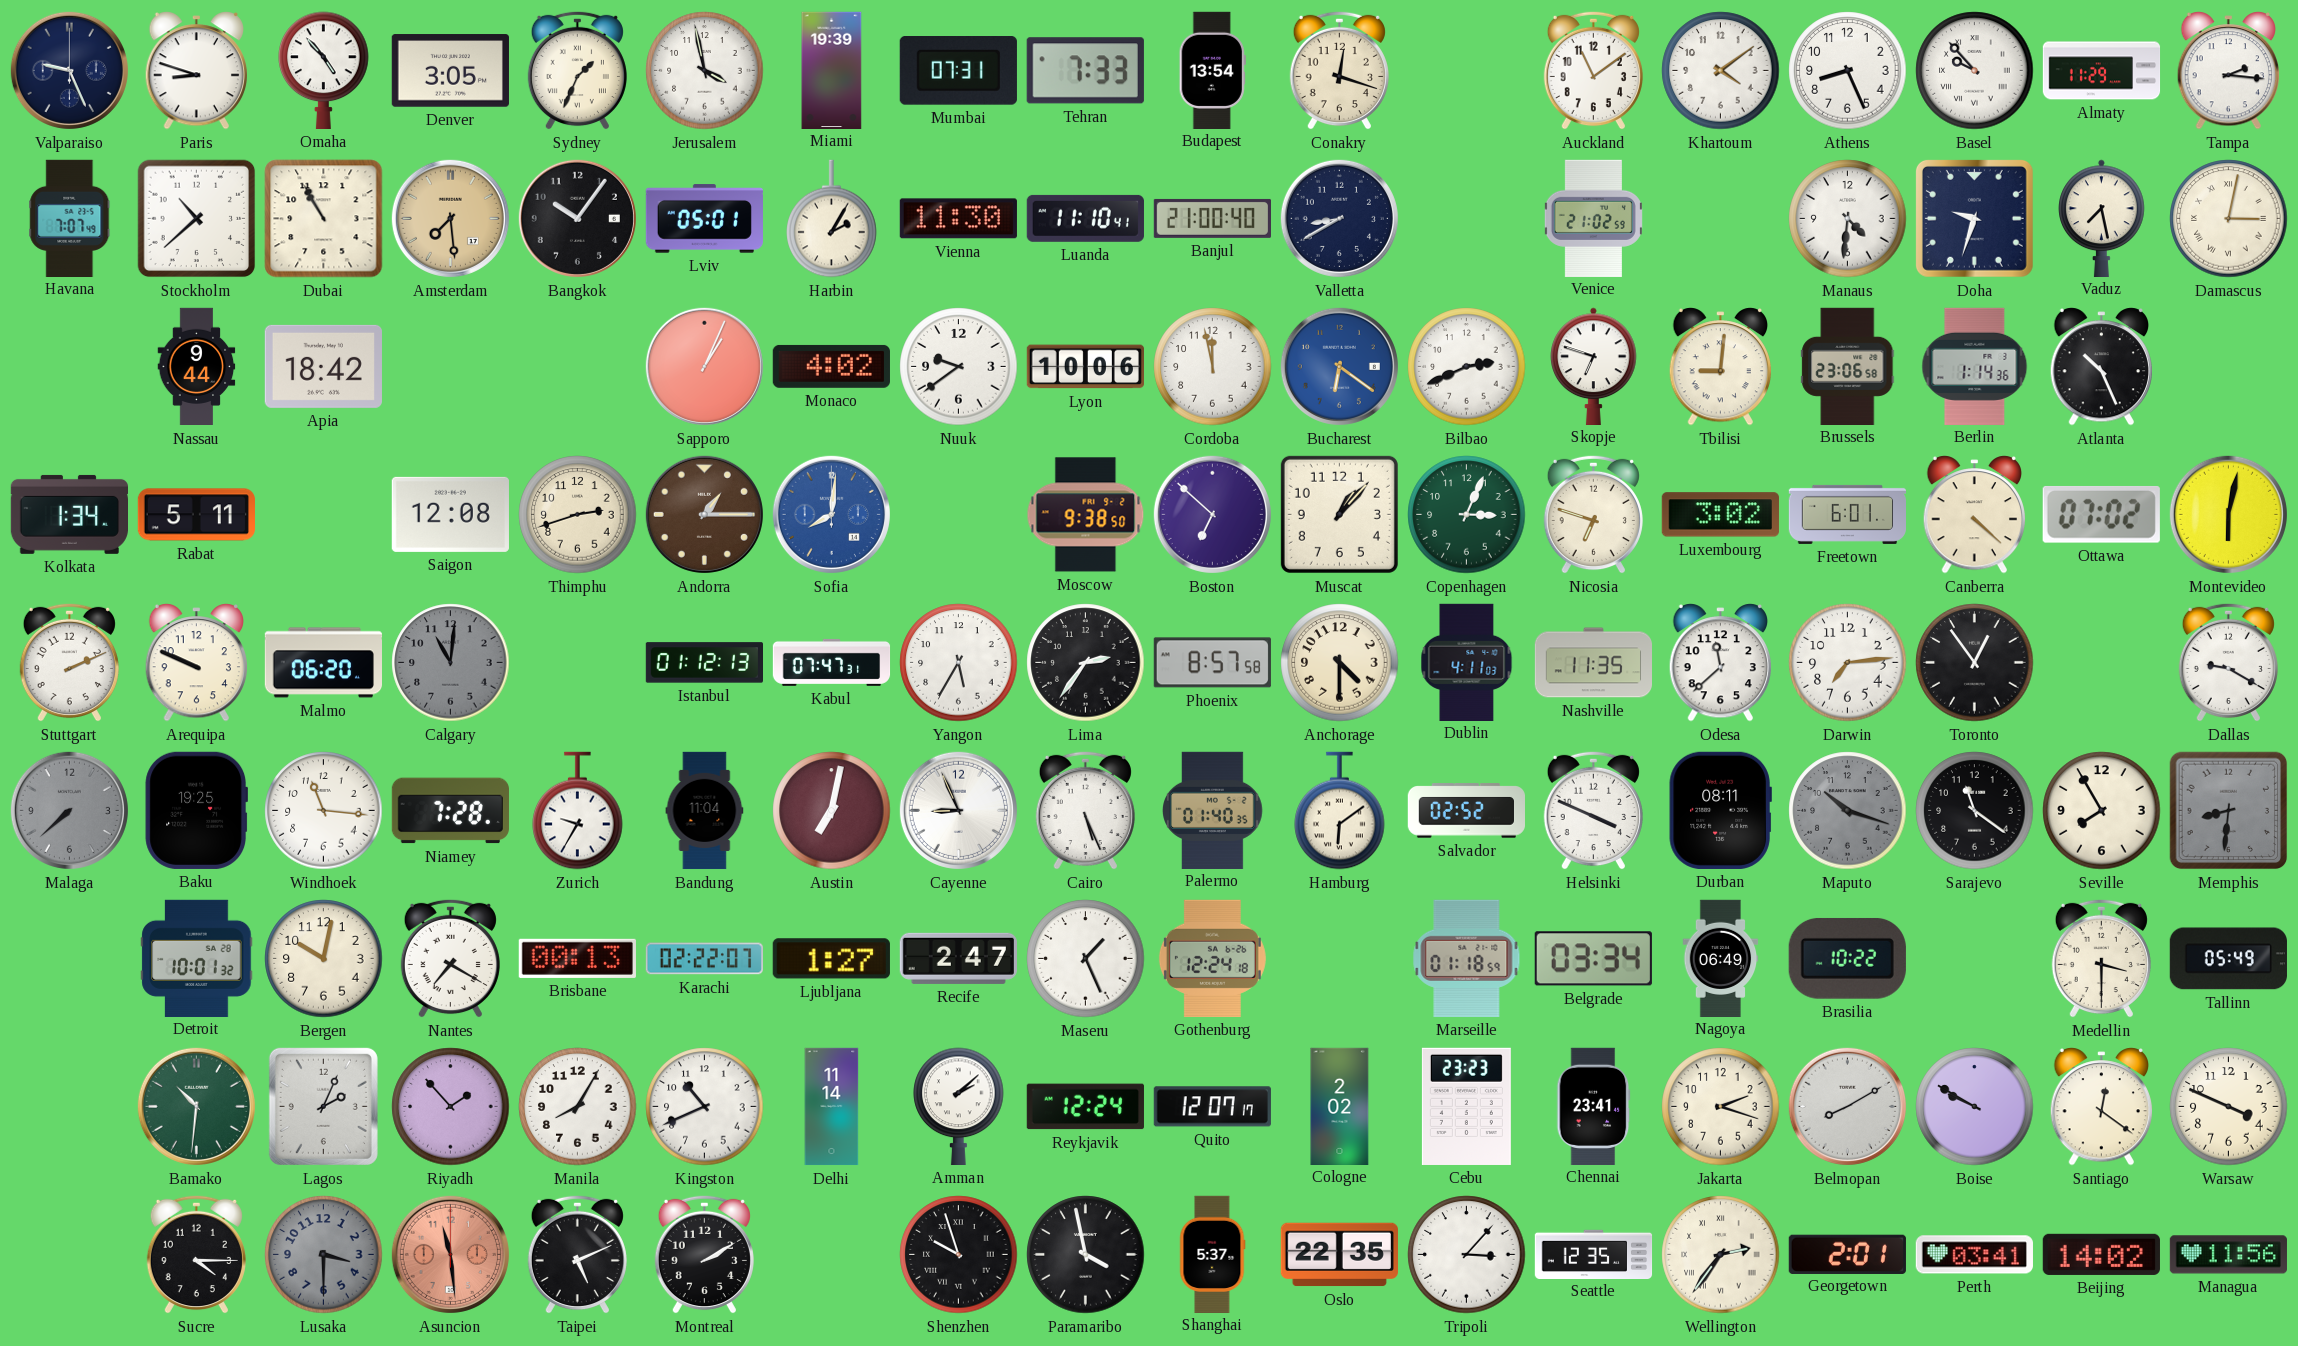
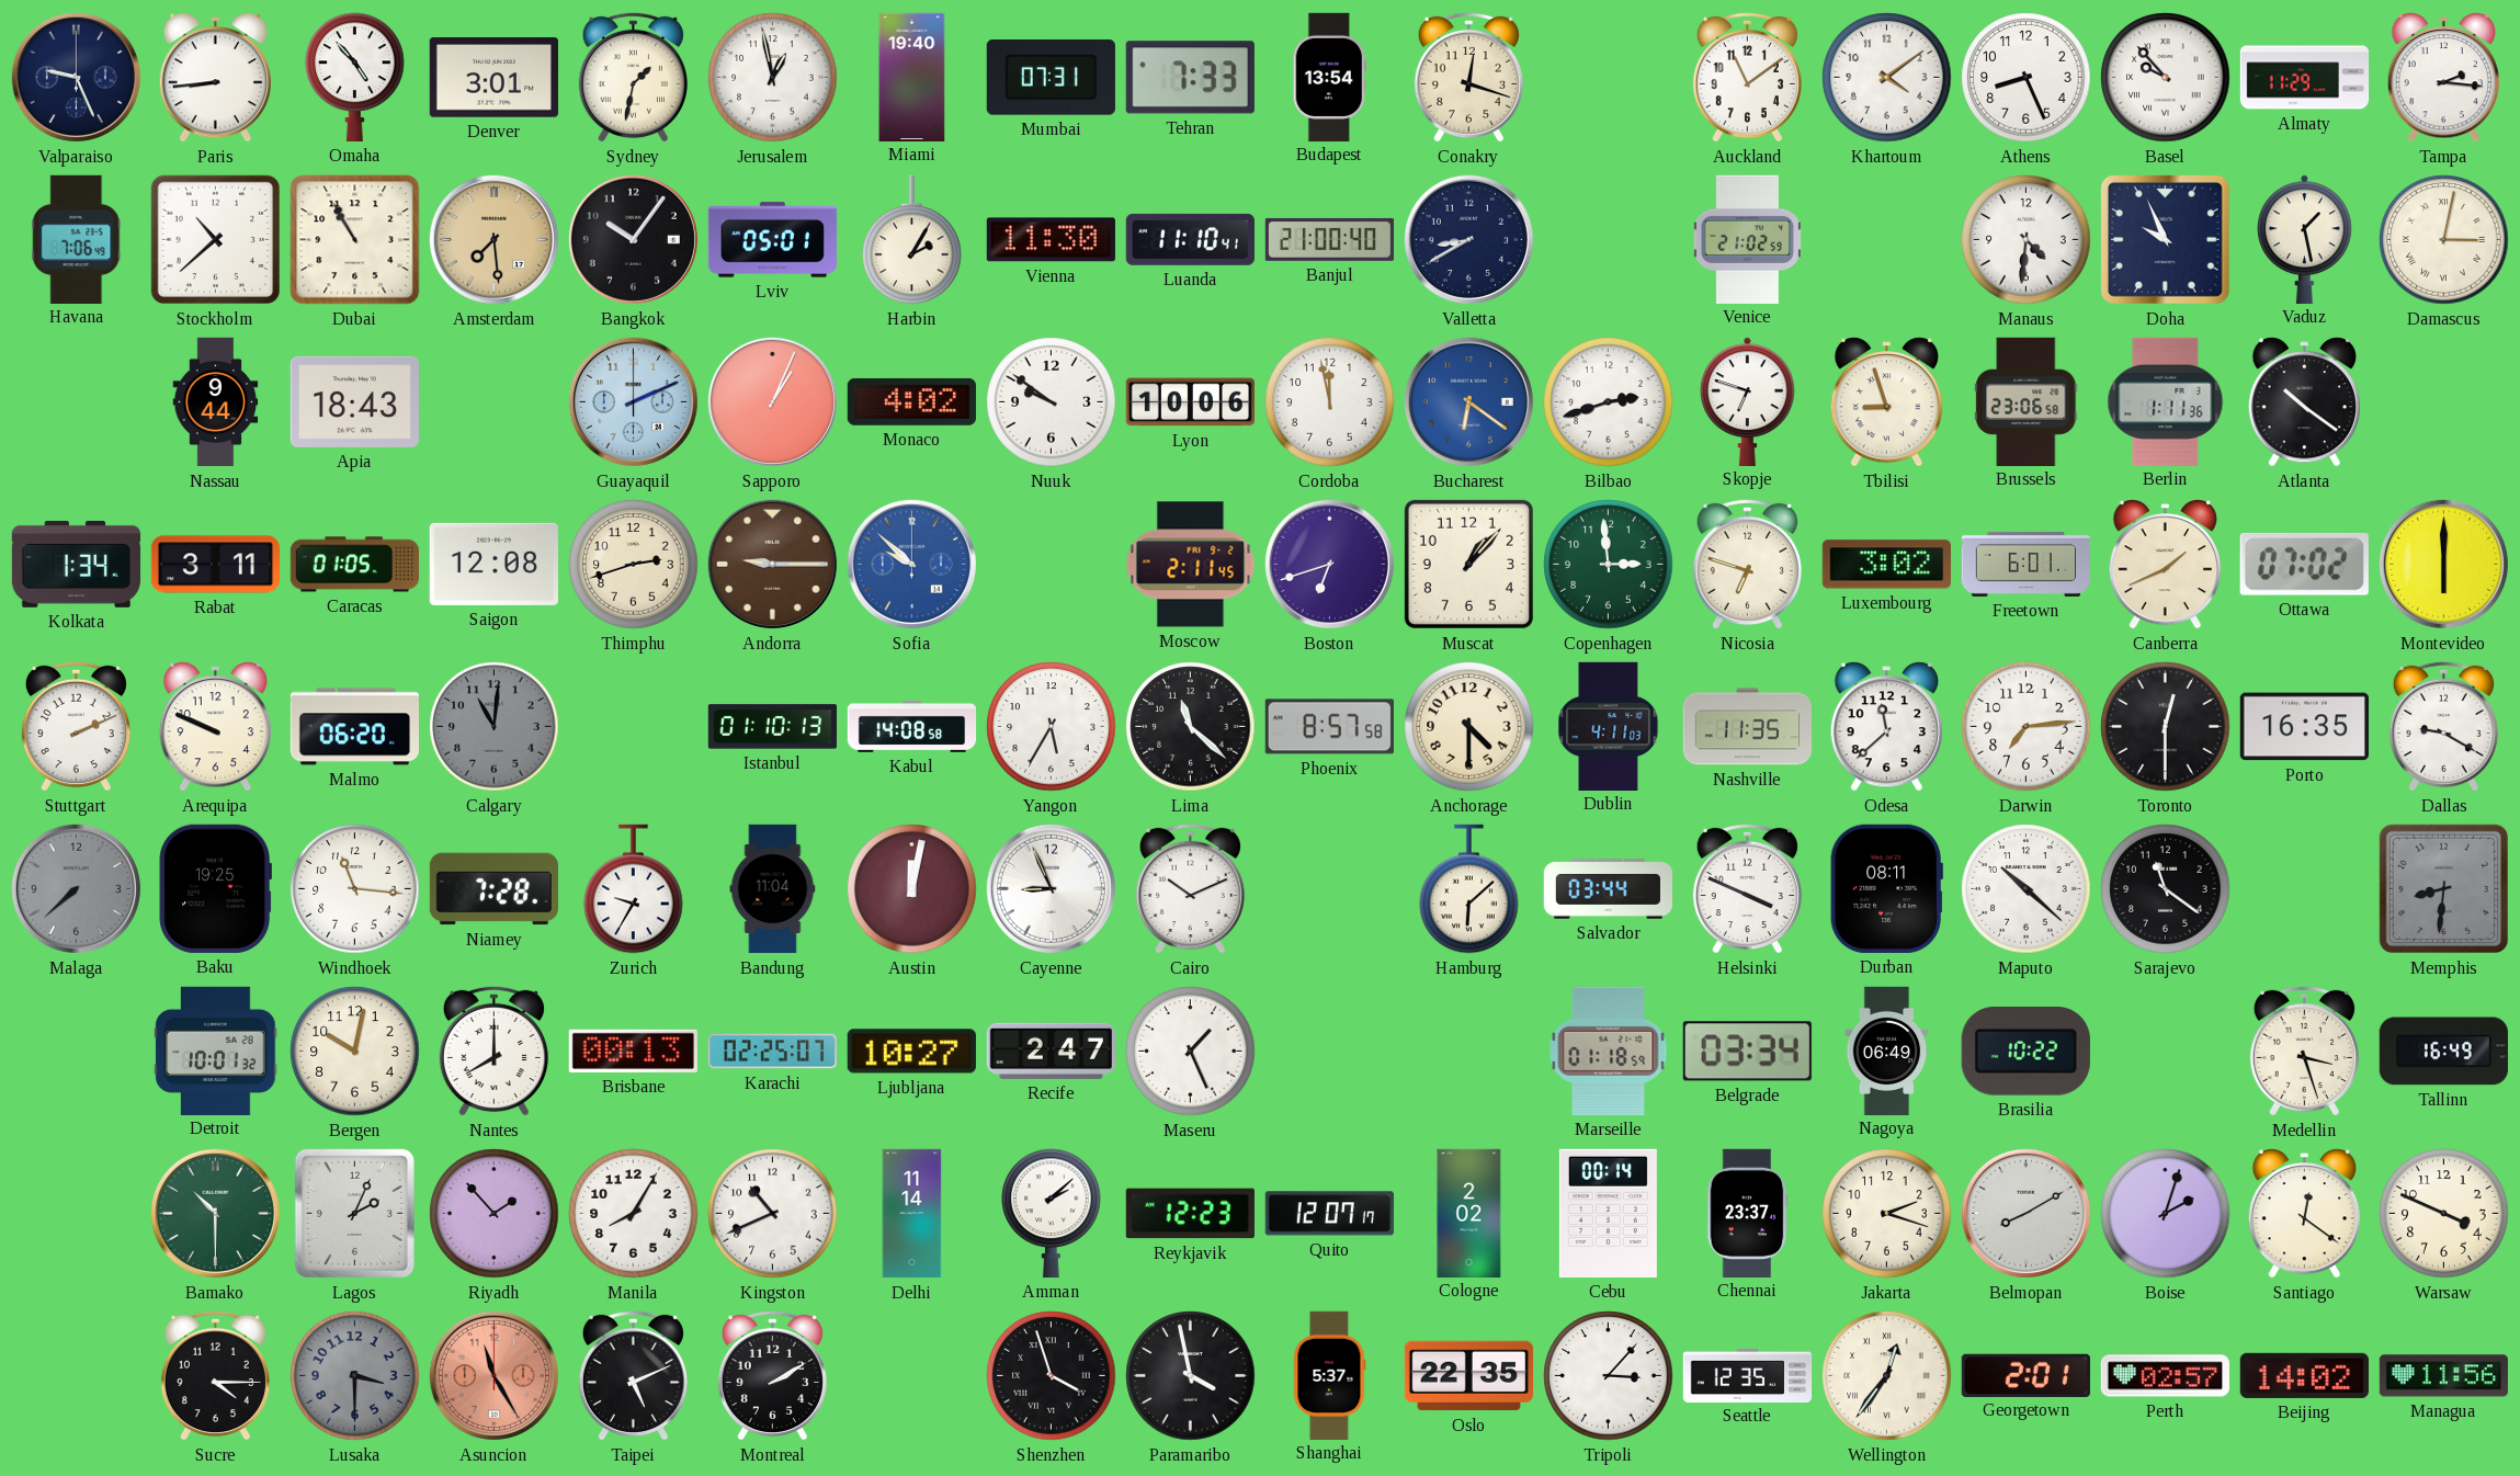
Paris: 8:48 -> 8:44 (216, 78)
Denver: 3:05 -> 3:01 (493, 78)
Sydney: 1:34 -> 1:32 (633, 77)
Jerusalem: 3:58 -> 12:58 (773, 78)
Miami: 19:39 -> 19:40 (912, 77)
Havana: 7:07 -> 7:06 (77, 239)
Doha: 9:33 -> 9:56 (2165, 239)
Vaduz: 7:28 -> 1:28 (2305, 239)
Apia: 18:42 -> 18:43 (354, 401)
Guayaquil: none -> 2:11 (633, 401)
Nuuk: 9:39 -> 9:51 (1052, 402)
Bilbao: 2:41 -> 2:42 (1609, 402)
Tbilisi: 9:01 -> 8:57 (1887, 402)
Berlin: 1:14 -> 1:11 (2166, 401)
Atlanta: 10:26 -> 10:21 (2305, 402)
Rabat: 5:11 -> 3:11 (215, 565)
Caracas: none -> 01:05 (354, 565)
Andorra: 1:15 -> 9:15 (772, 564)
Sofia: 8:01 -> 9:52 (911, 564)
Moscow: 9:38 -> 2:11 (1191, 565)
Boston: 6:52 -> 6:42 (1329, 564)
Copenhagen: 3:04 -> 2:59 (1609, 565)
Canberra: 4:22 -> 1:41 (2166, 565)
Montevideo: 6:02 -> 6:00 (2443, 564)
Istanbul: 01:12 -> 01:10 (772, 727)
Kabul: 07:47 -> 14:08 (912, 726)
Lima: 2:36 -> 11:22 (1191, 727)
Toronto: 12:54 -> 12:30 (2166, 727)
Porto: none -> 16:35 (2304, 727)
Austin: 7:02 -> 12:02 (912, 889)
Cairo: 5:26 -> 10:11 (1190, 888)
Palermo: 01:40 -> none (1213, 810)
Hamburg: 6:09 -> 6:08 (1469, 889)
Salvador: 02:52 -> 03:44 (1608, 889)
Maputo: 10:18 -> 10:22 (2027, 889)
Maputo dial: grey -> white (2027, 889)
Seville: 7:55 -> none (2102, 811)
Nantes: 7:20 -> 8:00 (493, 1051)
Karachi: 02:22 -> 02:25 (772, 1052)
Ljubljana: 1:27 -> 10:27 (911, 1052)
Gothenburg: 12:24 -> none (1212, 958)
Medellin: 3:30 -> 3:27 (2304, 1051)
Tallinn: 05:49 -> 16:49 (2443, 1052)
Bamako: 10:31 -> 10:30 (215, 1213)
Reykjavik: 12:24 -> 12:23 (1190, 1214)
Cebu: 23:23 -> 00:14 (1608, 1213)
Chennai: 23:41 -> 23:37 (1748, 1213)
Boise: 9:50 -> 2:03 (2166, 1214)
Asuncion: 11:29 -> 11:25 (493, 1375)
Shenzhen: 9:57 -> 3:57 (1052, 1376)
Wellington: 2:36 -> 12:36 (1887, 1376)
Perth: 03:41 -> 02:57 (2165, 1376)
